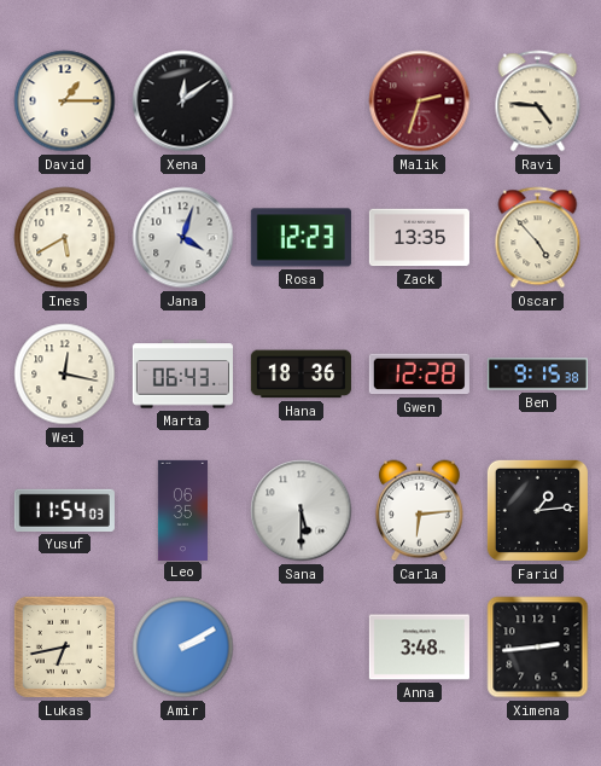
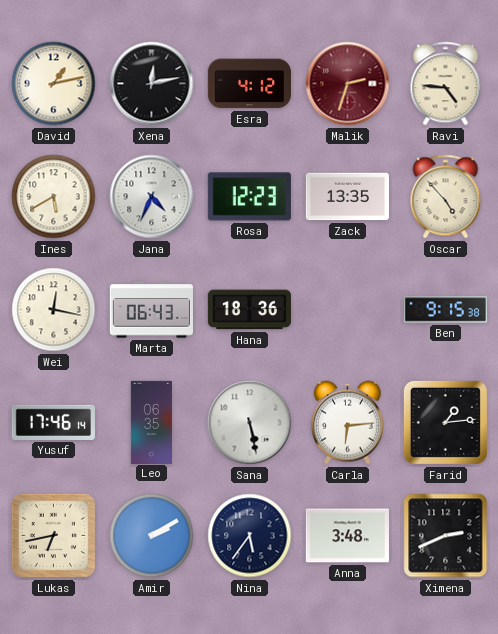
David: 1:15 -> 1:13 (54, 84)
Xena: 12:09 -> 12:13 (152, 84)
Esra: none -> 4:12 (249, 84)
Jana: 4:03 -> 4:34 (152, 197)
Gwen: 12:28 -> none (419, 375)
Yusuf: 11:54 -> 17:46 (53, 422)
Sana: 5:30 -> 5:28 (250, 423)
Nina: none -> 5:36 (250, 536)
Ximena: 2:44 -> 2:41 (446, 536)
